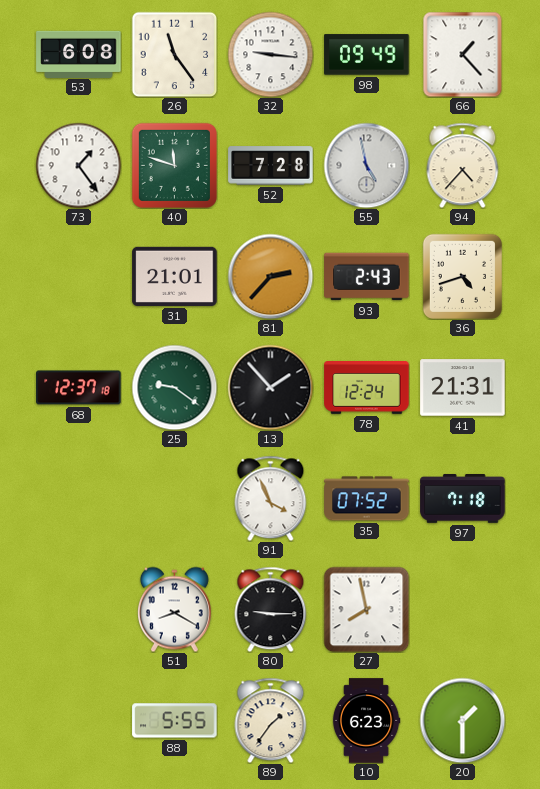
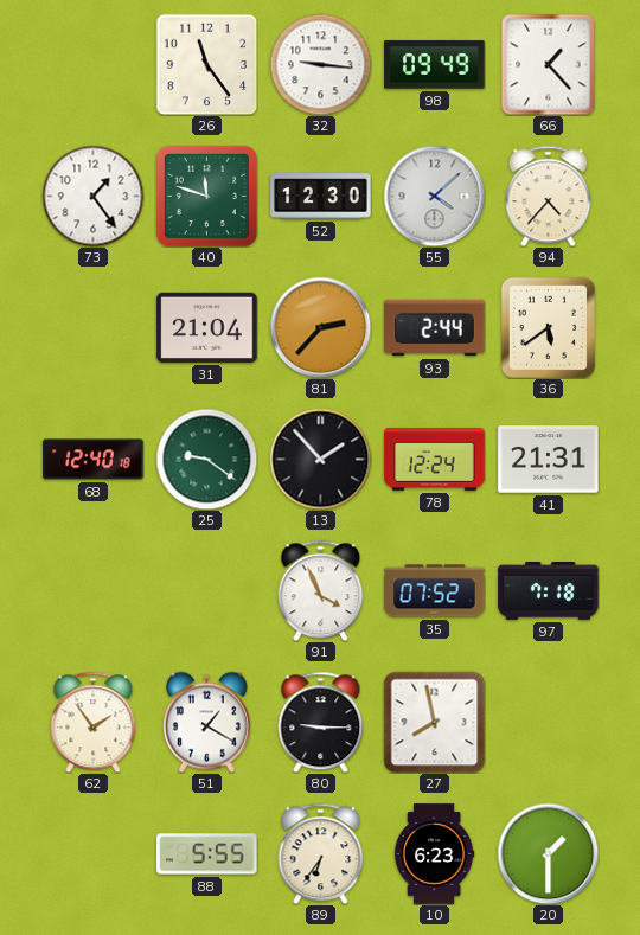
53: 6:08 -> none (79, 54)
52: 7:28 -> 12:30 (321, 197)
55: 4:58 -> 4:08 (434, 196)
31: 21:01 -> 21:04 (207, 327)
93: 2:43 -> 2:44 (435, 328)
36: 4:42 -> 5:39 (548, 327)
68: 12:37 -> 12:40 (94, 460)
62: none -> 1:54 (94, 722)
51: 8:20 -> 1:20 (206, 722)
89: 1:36 -> 6:36 (321, 853)
